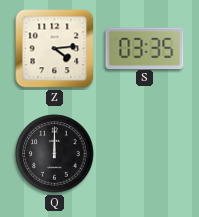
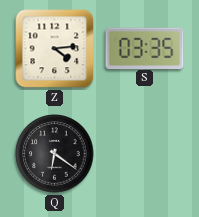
Q: 12:00 -> 6:21 (55, 154)
